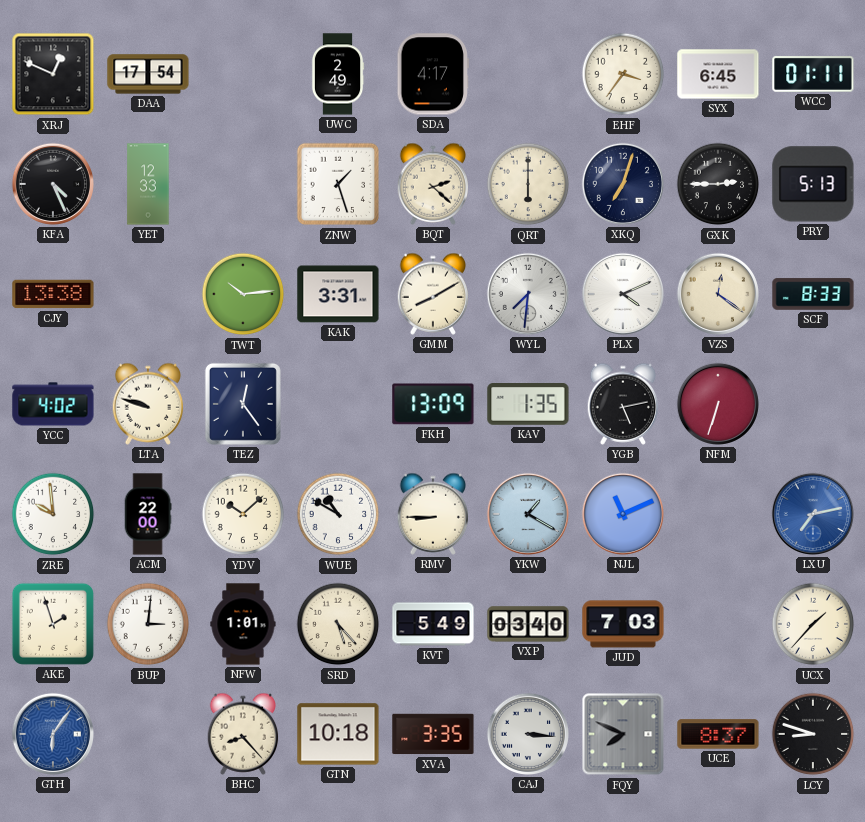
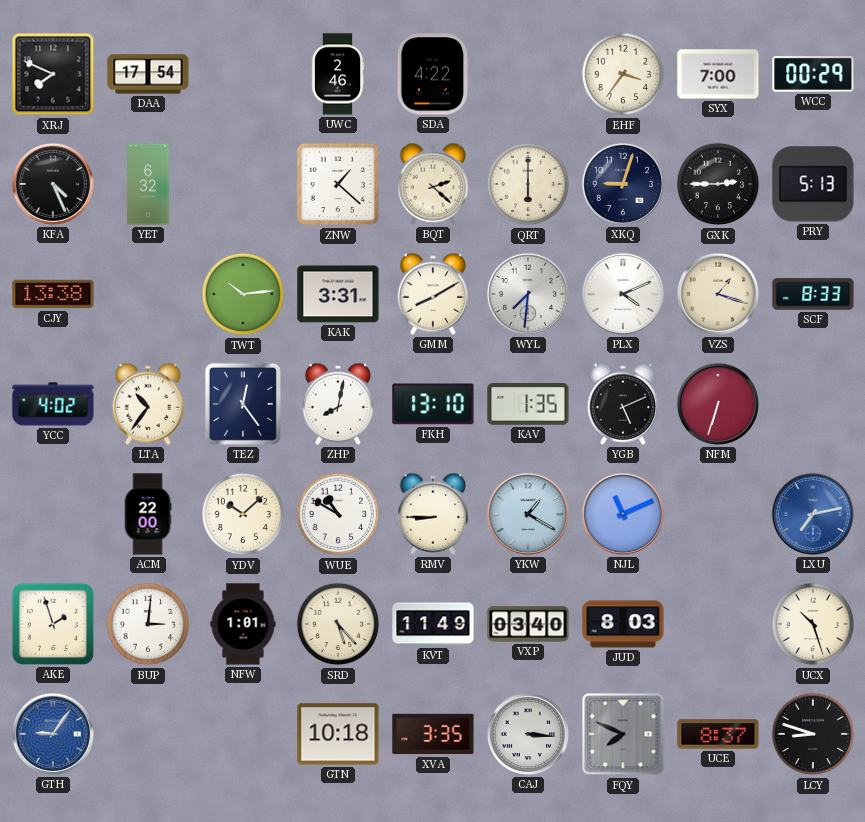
XRJ: 12:49 -> 7:49 (53, 74)
UWC: 2:49 -> 2:46 (338, 74)
SDA: 4:17 -> 4:22 (433, 74)
SYX: 6:45 -> 7:00 (718, 74)
WCC: 01:11 -> 00:29 (813, 75)
YET: 12:33 -> 6:32 (148, 184)
ZNW: 1:27 -> 1:22 (338, 184)
XKQ: 7:03 -> 9:03 (623, 184)
VZS: 12:21 -> 1:18 (718, 294)
LTA: 9:48 -> 10:36 (148, 404)
ZHP: none -> 8:02 (338, 404)
FKH: 13:09 -> 13:10 (433, 404)
YGB: 5:13 -> 5:11 (623, 404)
ZRE: 9:59 -> none (53, 514)
KVT: 5:49 -> 11:49 (433, 624)
JUD: 7:03 -> 8:03 (623, 624)
UCX: 1:37 -> 10:27 (813, 624)
GTH: 6:06 -> 9:06 (53, 734)
BHC: 8:23 -> none (243, 734)
